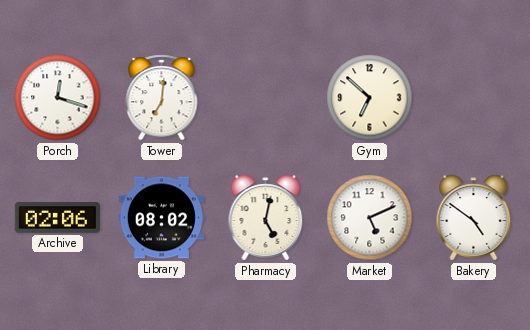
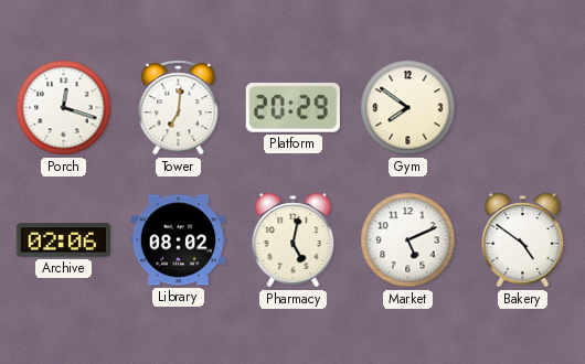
Platform: none -> 20:29 (292, 107)
Gym: 6:52 -> 7:51 (408, 108)
